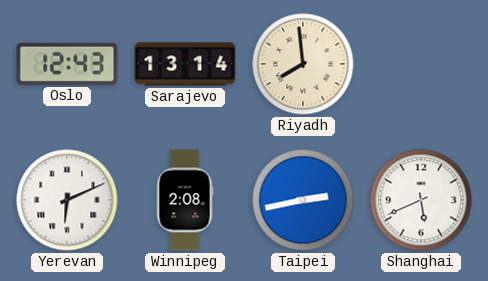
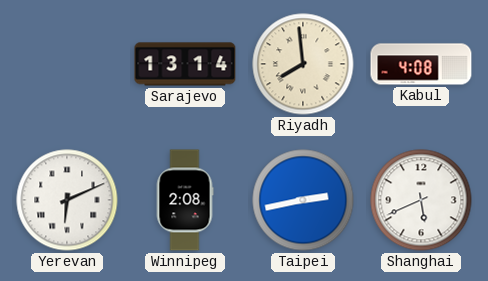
Oslo: 12:43 -> none (67, 64)
Kabul: none -> 4:08 (421, 64)
